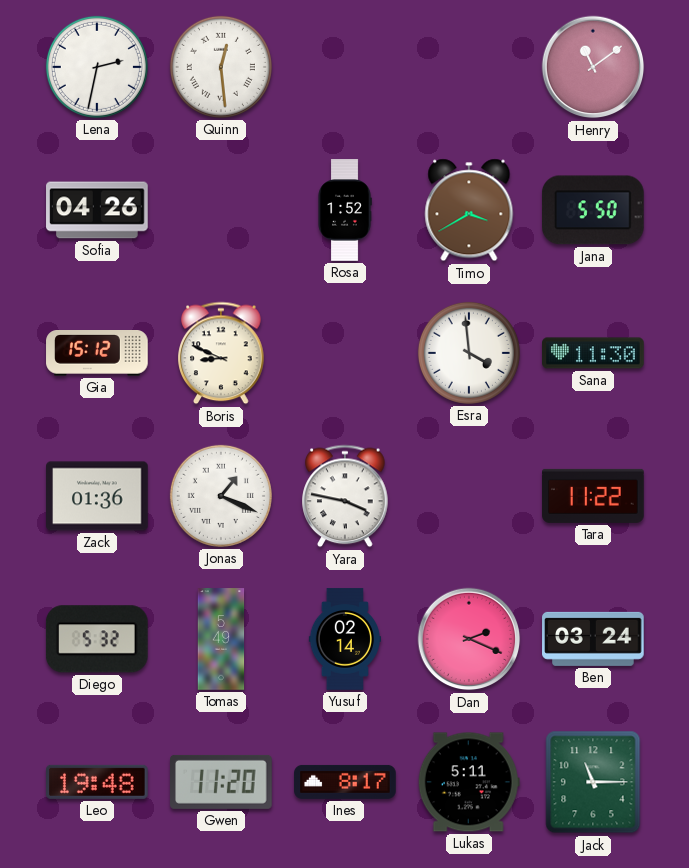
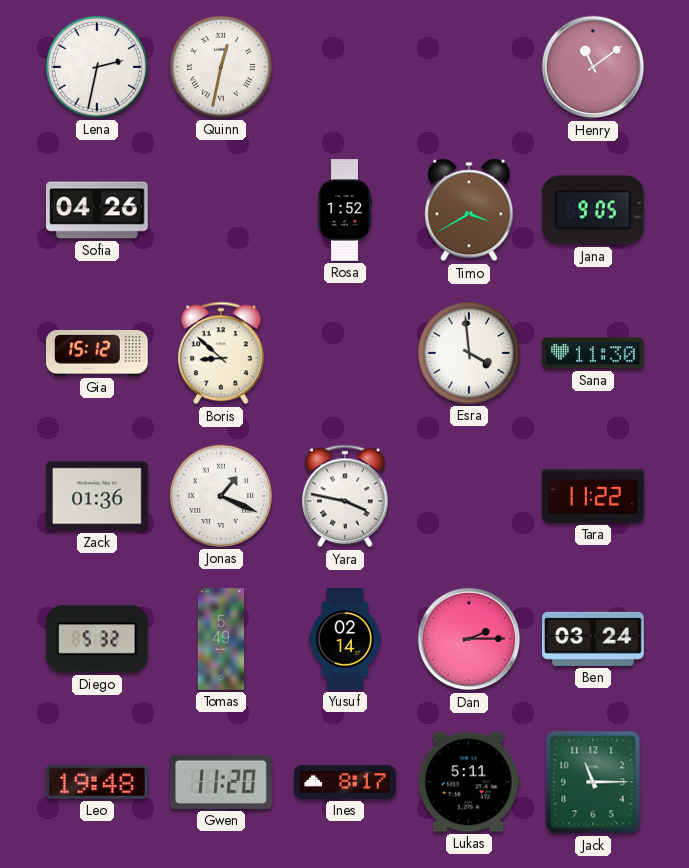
Quinn: 12:29 -> 12:32 (221, 67)
Jana: 5:50 -> 9:05 (594, 210)
Boris: 8:49 -> 8:52 (221, 353)
Dan: 2:19 -> 2:15 (469, 639)
